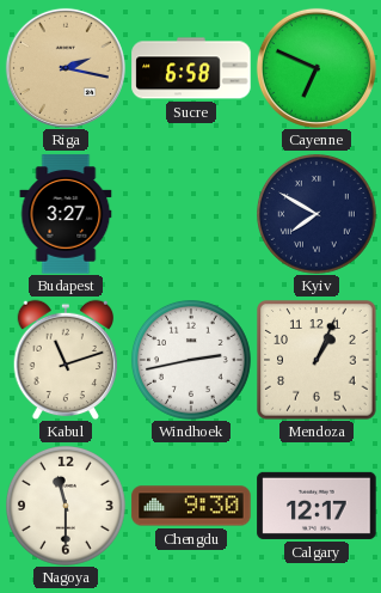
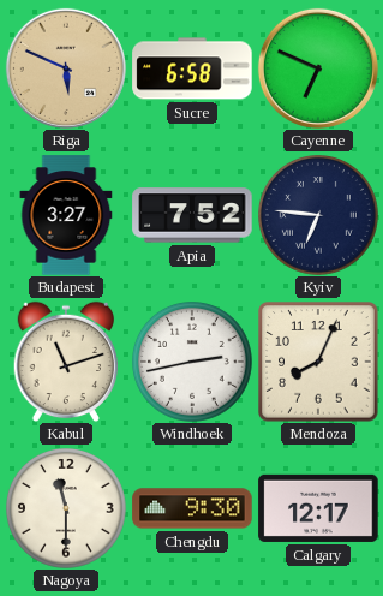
Riga: 2:17 -> 5:49 (66, 68)
Apia: none -> 7:52 (192, 215)
Kyiv: 7:50 -> 6:46 (319, 216)
Mendoza: 1:04 -> 8:04 (318, 362)
